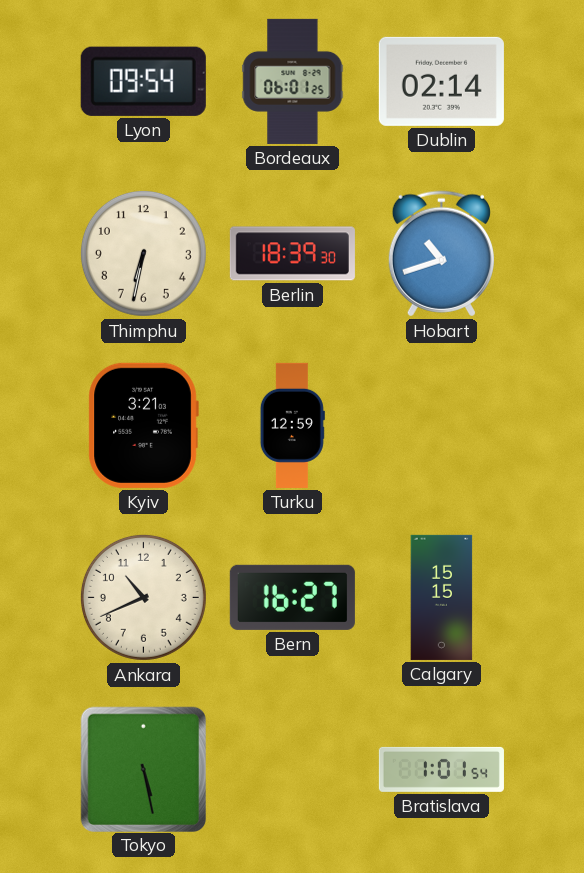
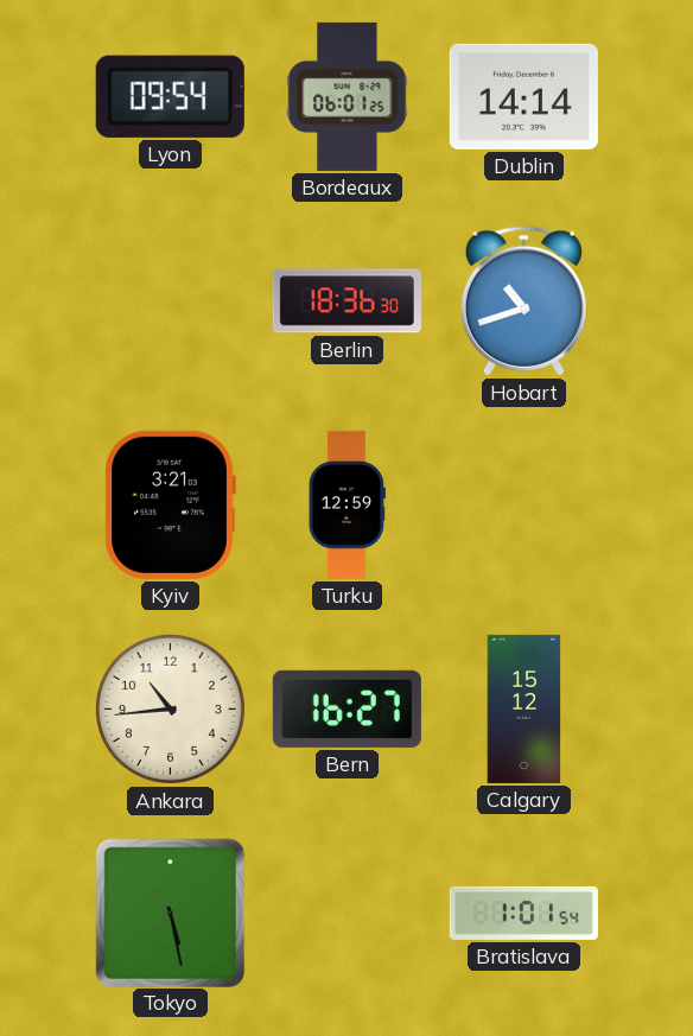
Dublin: 02:14 -> 14:14 (523, 96)
Thimphu: 6:32 -> none (143, 253)
Berlin: 18:39 -> 18:36 (346, 301)
Ankara: 10:41 -> 10:44 (170, 708)
Calgary: 15:15 -> 15:12 (524, 708)
